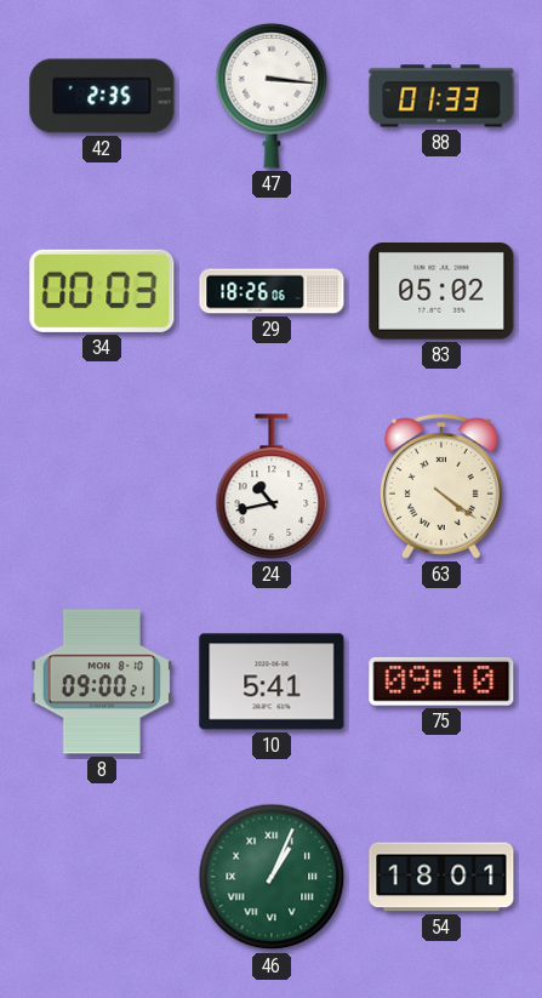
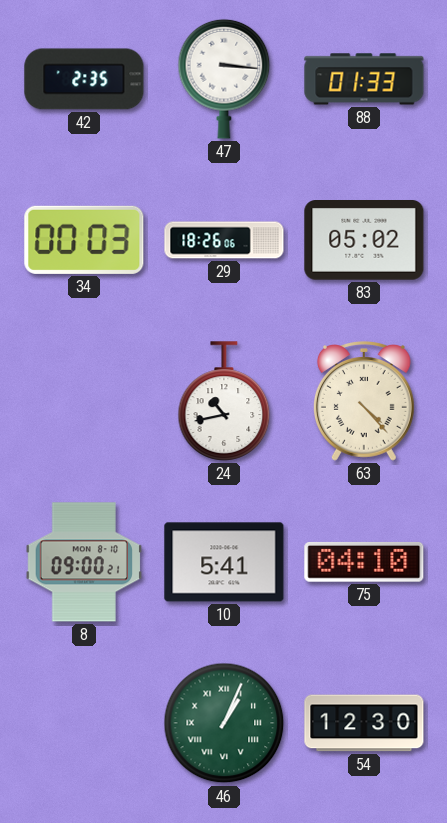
63: 4:21 -> 4:23 (364, 402)
75: 09:10 -> 04:10 (364, 562)
54: 18:01 -> 12:30 (364, 723)
